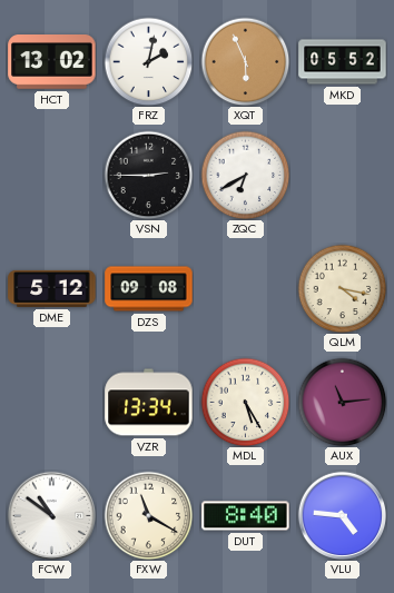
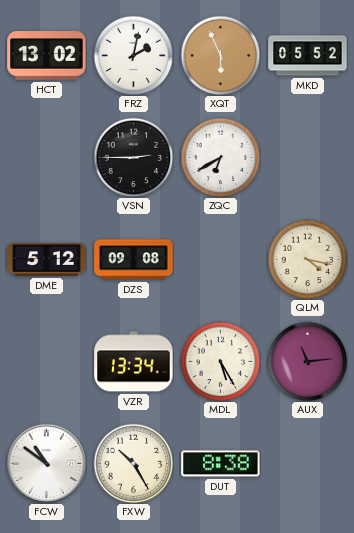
FXW: 11:20 -> 10:25 (133, 463)
DUT: 8:40 -> 8:38 (221, 464)
VLU: 4:46 -> none (342, 515)
